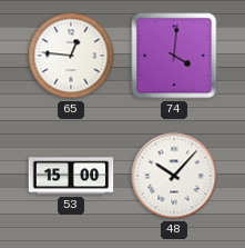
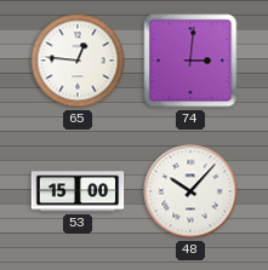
74: 4:01 -> 3:01 (190, 61)
